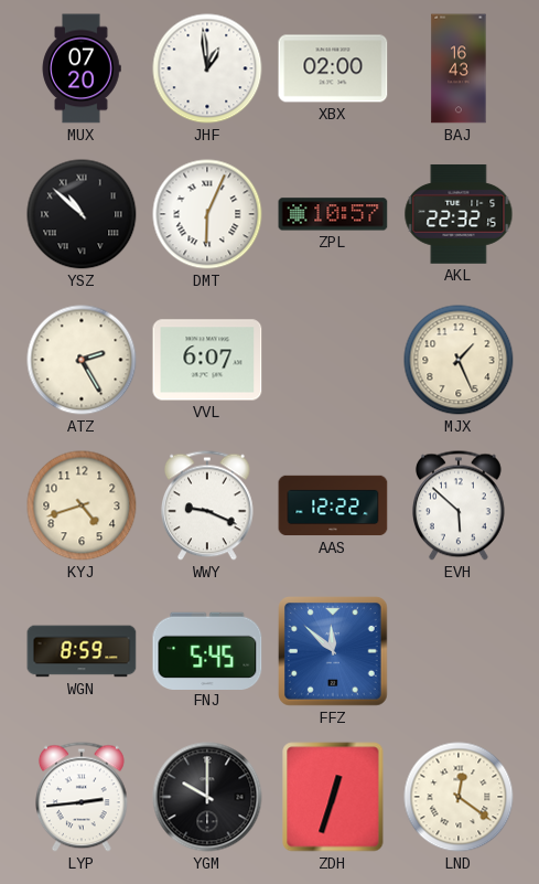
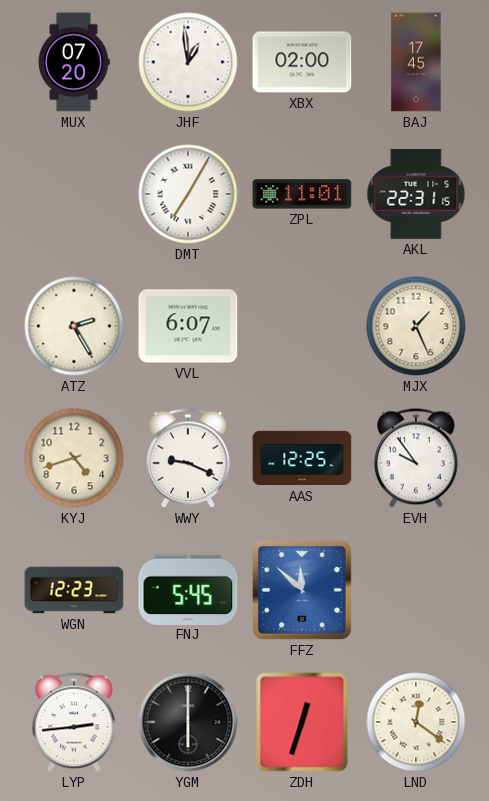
BAJ: 16:43 -> 17:45 (416, 62)
YSZ: 10:52 -> none (82, 214)
DMT: 6:04 -> 7:05 (188, 194)
ZPL: 10:57 -> 11:01 (302, 194)
AKL: 22:32 -> 22:31 (416, 194)
AAS: 12:22 -> 12:25 (302, 458)
EVH: 5:52 -> 9:54 (417, 458)
WGN: 8:59 -> 12:23 (74, 590)
YGM: 10:00 -> 6:00 (188, 722)
